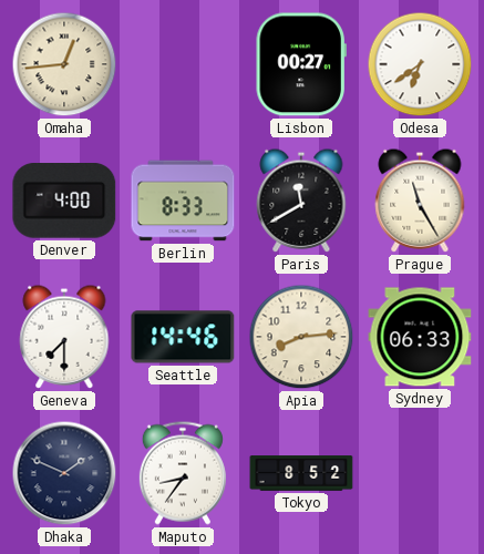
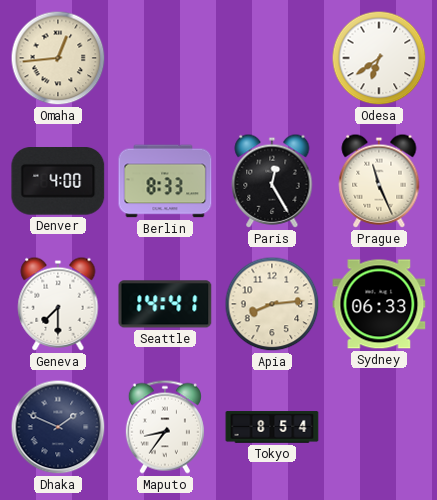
Lisbon: 00:27 -> none (301, 64)
Paris: 11:40 -> 12:25 (272, 181)
Prague: 11:25 -> 11:26 (379, 181)
Seattle: 14:46 -> 14:41 (165, 304)
Tokyo: 8:52 -> 8:54 (272, 427)
